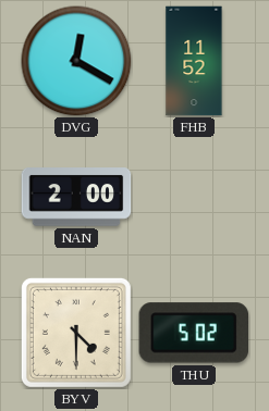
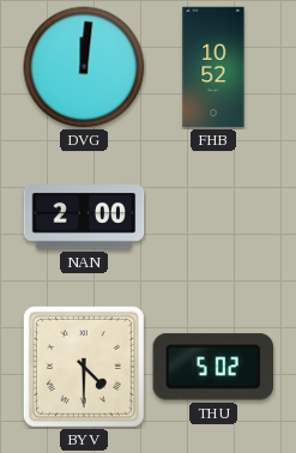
DVG: 12:20 -> 12:01 (84, 67)
FHB: 11:52 -> 10:52 (213, 67)
